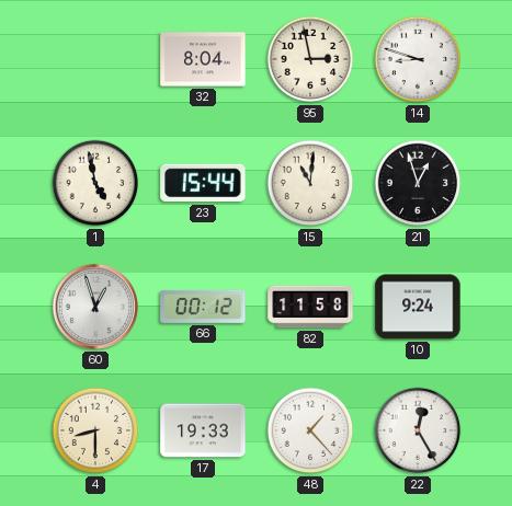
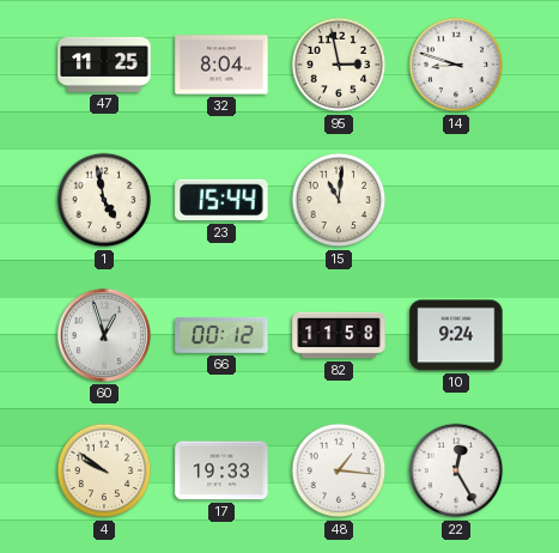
47: none -> 11:25 (104, 65)
21: 12:57 -> none (418, 183)
4: 8:30 -> 9:51 (104, 470)
48: 1:23 -> 1:16 (339, 470)
